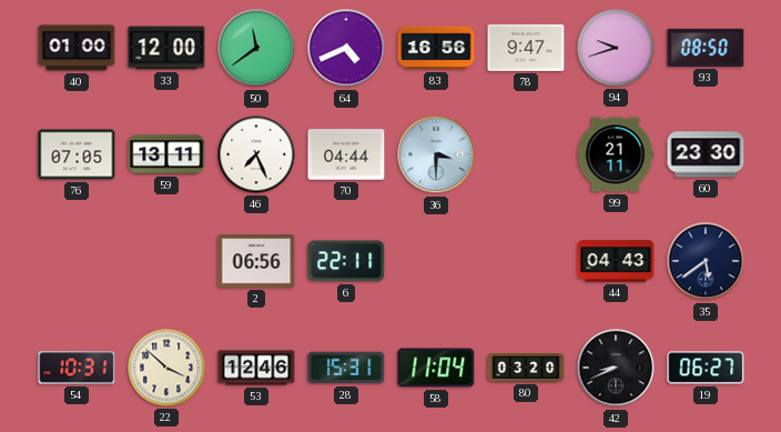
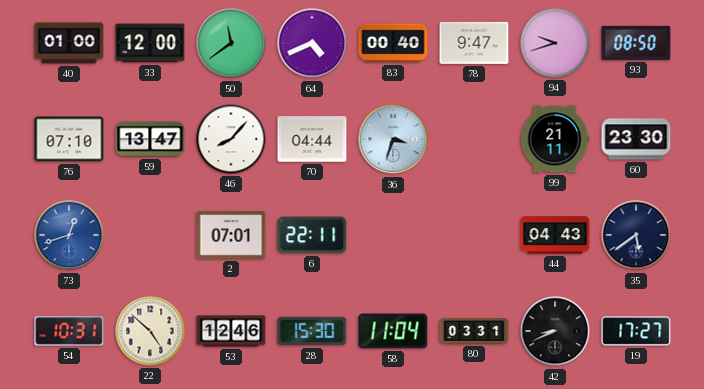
83: 16:56 -> 00:40 (393, 43)
76: 07:05 -> 07:10 (69, 139)
59: 13:11 -> 13:47 (150, 139)
46: 7:26 -> 8:07 (231, 139)
36: 3:30 -> 3:33 (393, 139)
73: none -> 12:42 (69, 235)
2: 06:56 -> 07:01 (231, 235)
22: 3:52 -> 4:52 (150, 331)
28: 15:31 -> 15:30 (312, 331)
80: 03:20 -> 03:31 (474, 331)
19: 06:27 -> 17:27 (636, 331)
